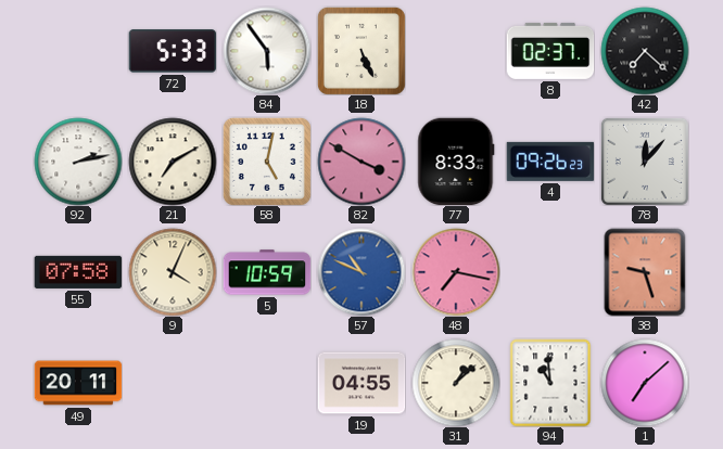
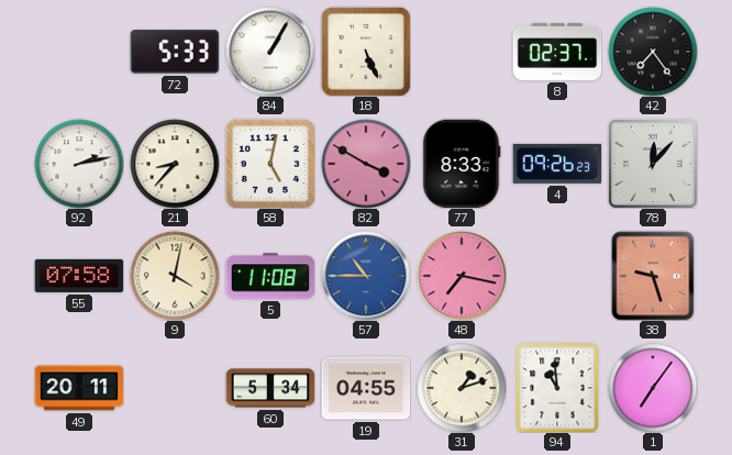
84: 5:54 -> 1:05 (270, 52)
42: 7:22 -> 7:24 (653, 52)
21: 7:10 -> 8:37 (175, 164)
9: 4:04 -> 4:02 (175, 276)
5: 10:59 -> 11:08 (270, 276)
57: 10:49 -> 10:45 (366, 276)
60: none -> 5:34 (270, 388)
31: 1:08 -> 1:12 (462, 388)
1: 7:08 -> 7:06 (653, 388)
